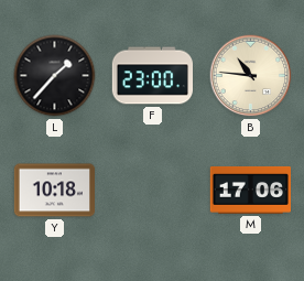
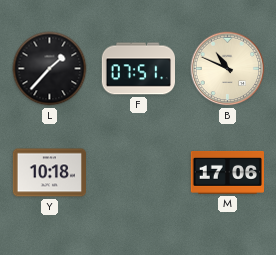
F: 23:00 -> 07:51 (138, 69)
B: 10:46 -> 10:49 (228, 69)
